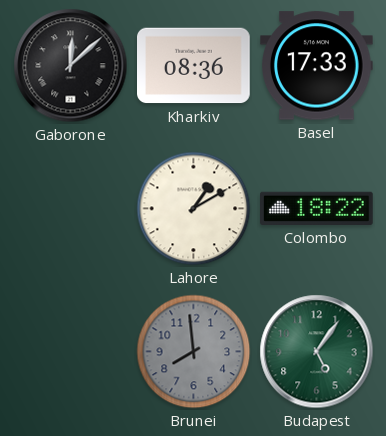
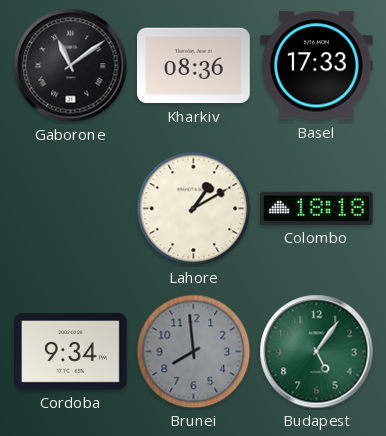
Gaborone: 12:08 -> 11:09 (71, 66)
Colombo: 18:22 -> 18:18 (317, 208)
Cordoba: none -> 9:34 (71, 352)
